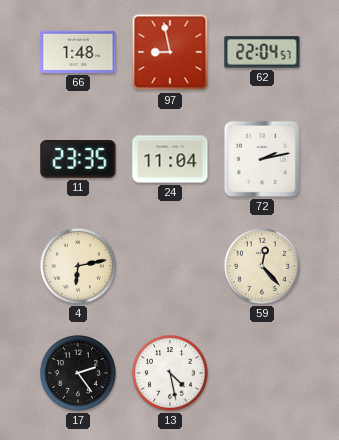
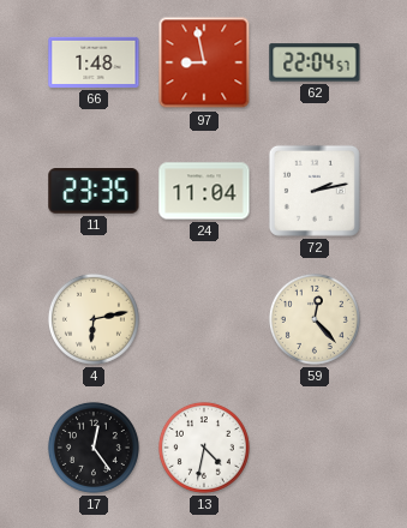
17: 2:24 -> 12:24 (94, 448)
13: 4:28 -> 4:32 (204, 448)
